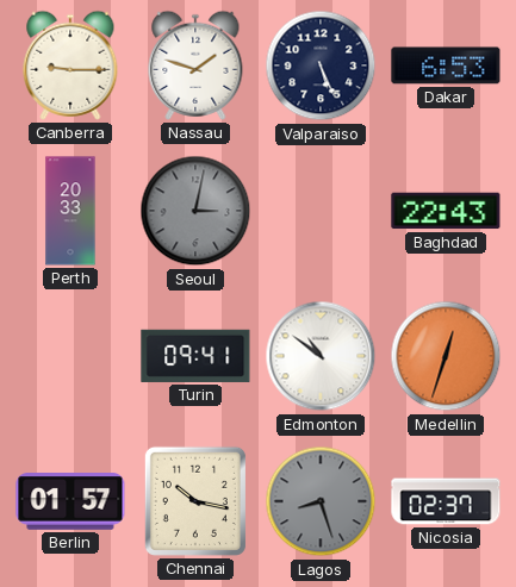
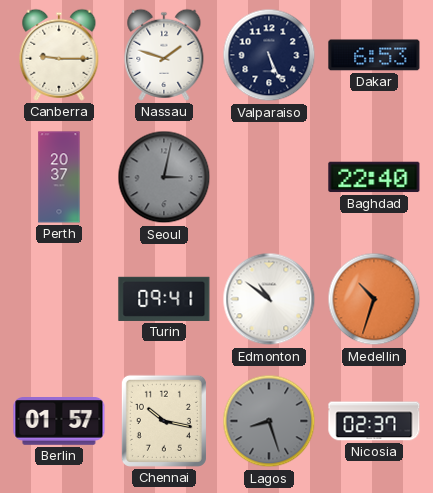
Perth: 20:33 -> 20:37 (59, 177)
Baghdad: 22:43 -> 22:40 (374, 177)
Medellin: 12:33 -> 10:33 (374, 299)
